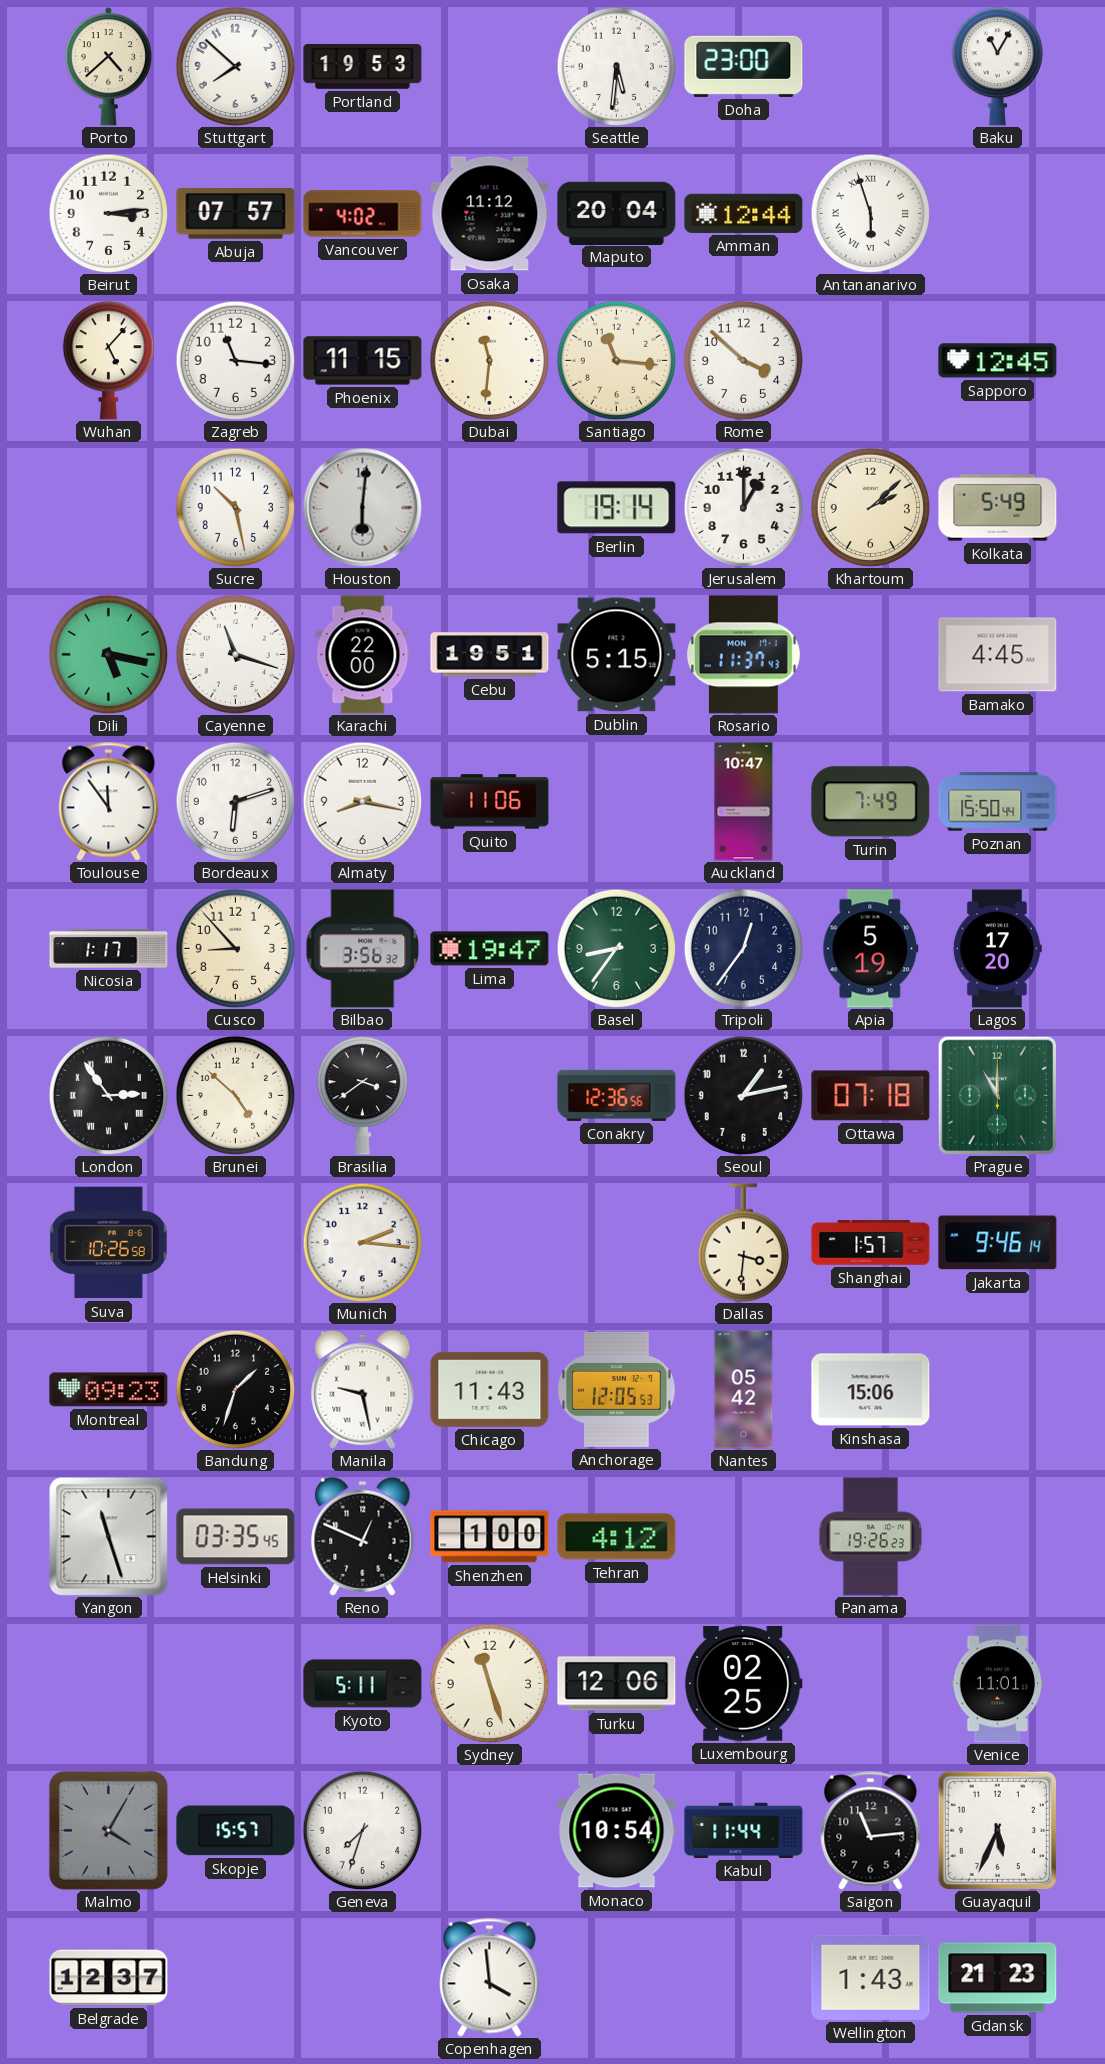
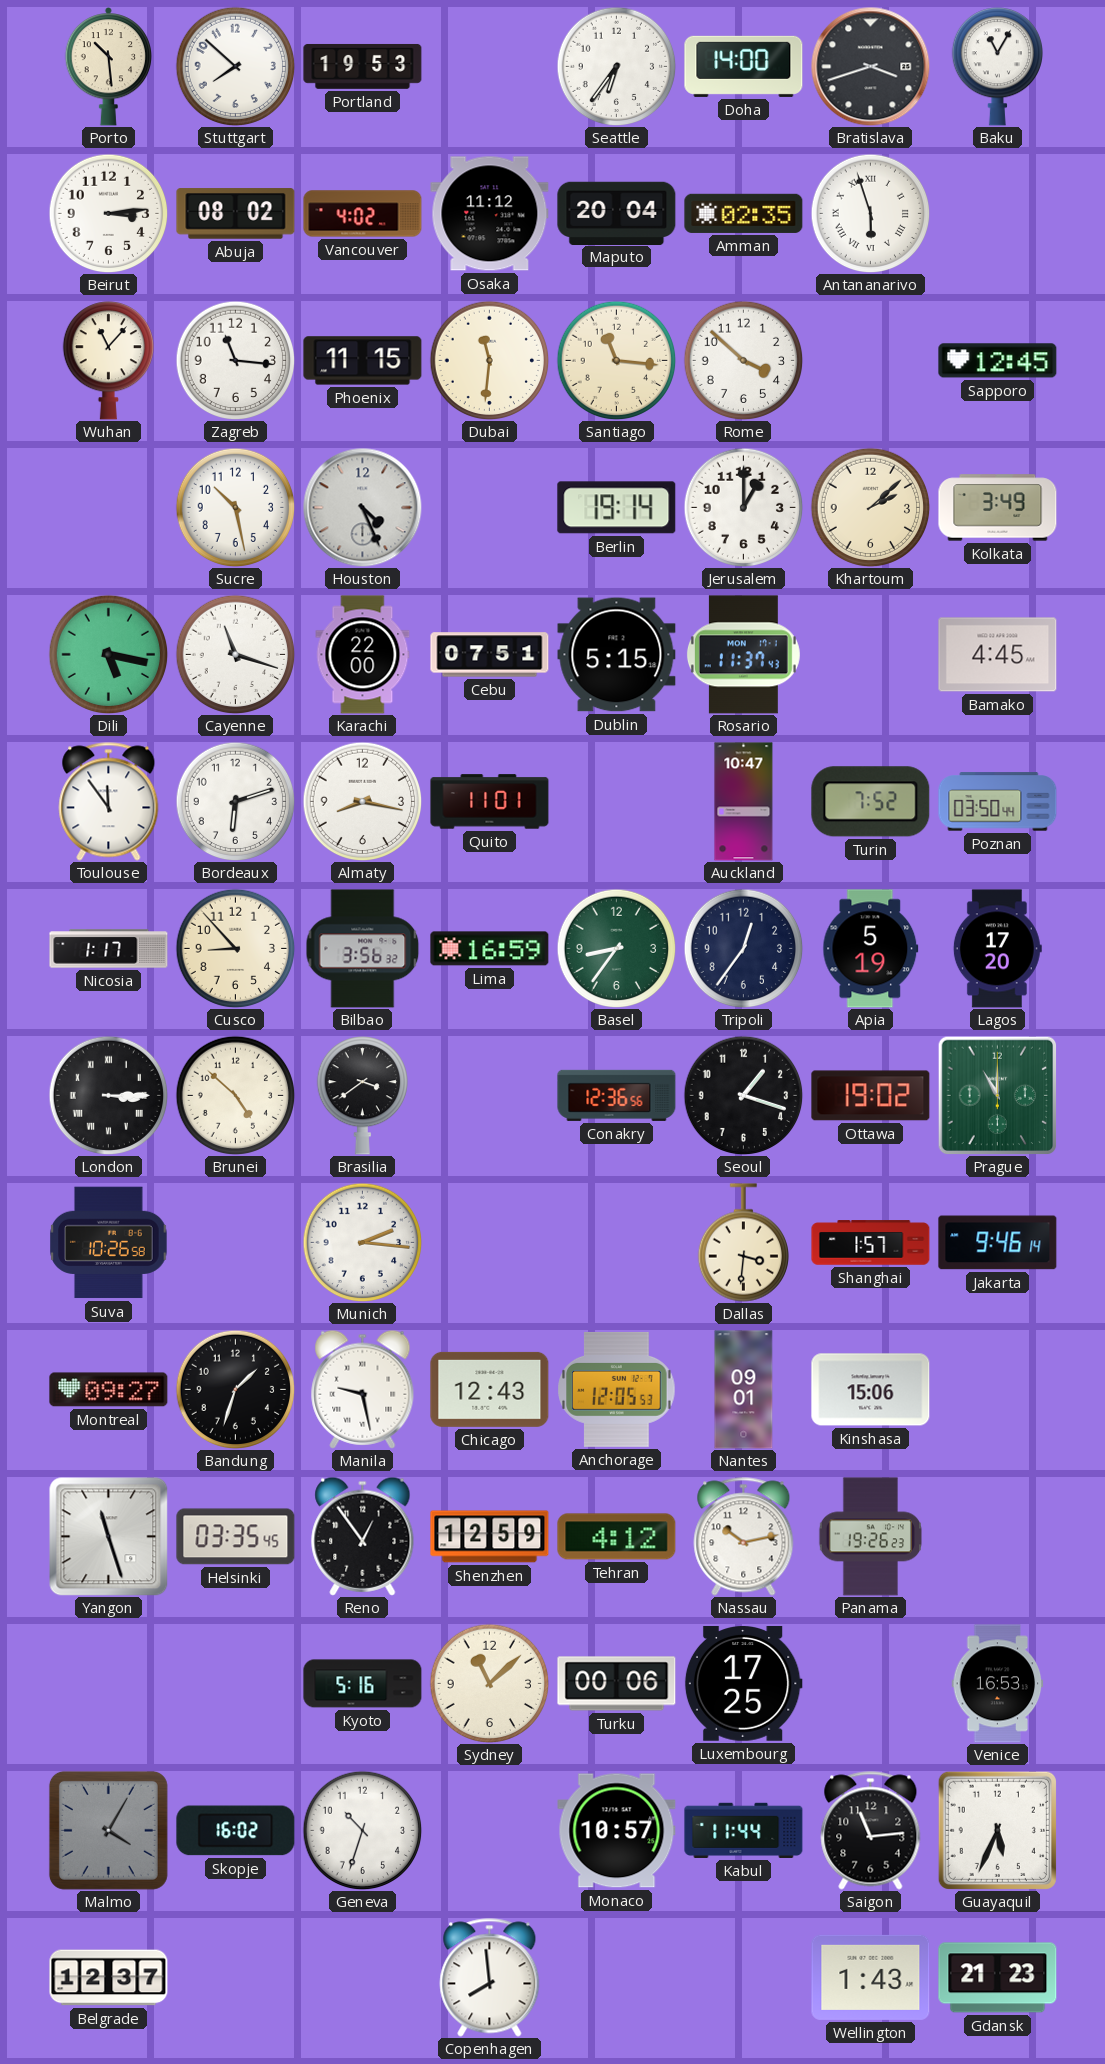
Porto: 4:38 -> 10:29 (109, 67)
Seattle: 5:31 -> 6:36 (616, 66)
Doha: 23:00 -> 14:00 (744, 66)
Bratislava: none -> 3:42 (871, 67)
Abuja: 07:57 -> 08:02 (236, 214)
Amman: 12:44 -> 02:35 (744, 213)
Wuhan: 5:07 -> 11:07 (108, 361)
Houston: 6:01 -> 4:26 (363, 508)
Kolkata: 5:49 -> 3:49 (998, 508)
Cebu: 19:51 -> 07:51 (490, 655)
Quito: 11:06 -> 11:01 (490, 802)
Turin: 7:49 -> 7:52 (871, 802)
Poznan: 15:50 -> 03:50 (998, 802)
Lima: 19:47 -> 16:59 (490, 949)
London: 2:54 -> 3:15 (108, 1095)
Seoul: 1:13 -> 1:18 (743, 1095)
Ottawa: 07:18 -> 19:02 (871, 1096)
Montreal: 09:23 -> 09:27 (109, 1390)
Chicago: 11:43 -> 12:43 (490, 1389)
Nantes: 05:42 -> 09:01 (744, 1390)
Reno: 12:49 -> 12:54 (363, 1536)
Shenzhen: 1:00 -> 12:59 (490, 1537)
Nassau: none -> 10:13 (744, 1537)
Kyoto: 5:11 -> 5:16 (363, 1684)
Sydney: 11:27 -> 11:08 (489, 1683)
Turku: 12:06 -> 00:06 (617, 1684)
Luxembourg: 02:25 -> 17:25 (743, 1684)
Venice: 11:01 -> 16:53 (998, 1684)
Skopje: 15:57 -> 16:02 (236, 1831)
Geneva: 7:33 -> 10:33 (362, 1830)
Monaco: 10:54 -> 10:57 (617, 1831)
Copenhagen: 3:59 -> 7:59 (490, 1978)
